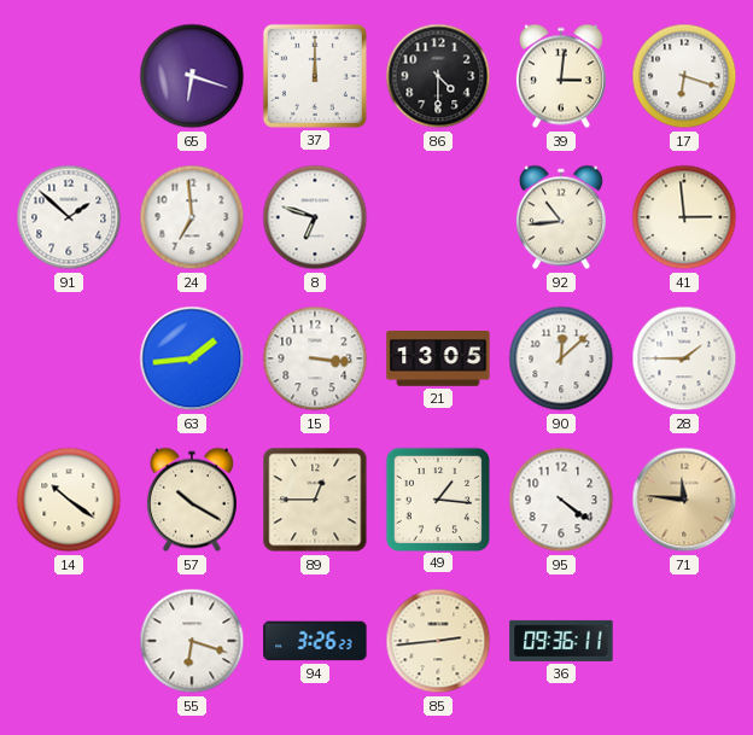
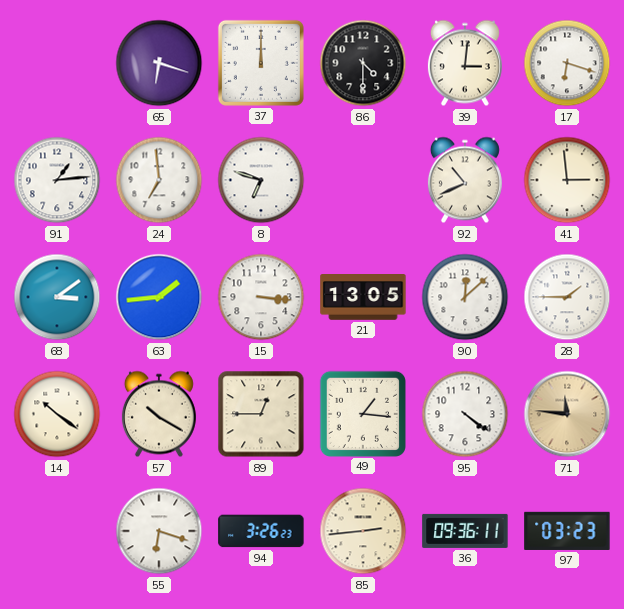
91: 1:52 -> 1:14 (57, 180)
92: 10:44 -> 10:41 (465, 180)
68: none -> 3:09 (57, 297)
97: none -> 03:23 (567, 531)
